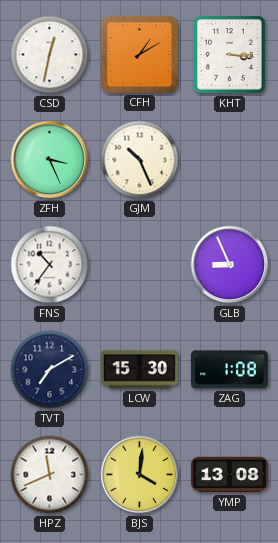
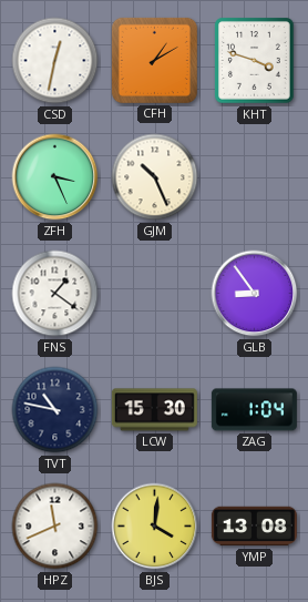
KHT: 3:16 -> 3:48 (255, 61)
FNS: 10:36 -> 1:21 (55, 294)
GLB: 8:56 -> 8:54 (255, 294)
TVT: 7:10 -> 10:47 (55, 410)
ZAG: 1:08 -> 1:04 (254, 410)
